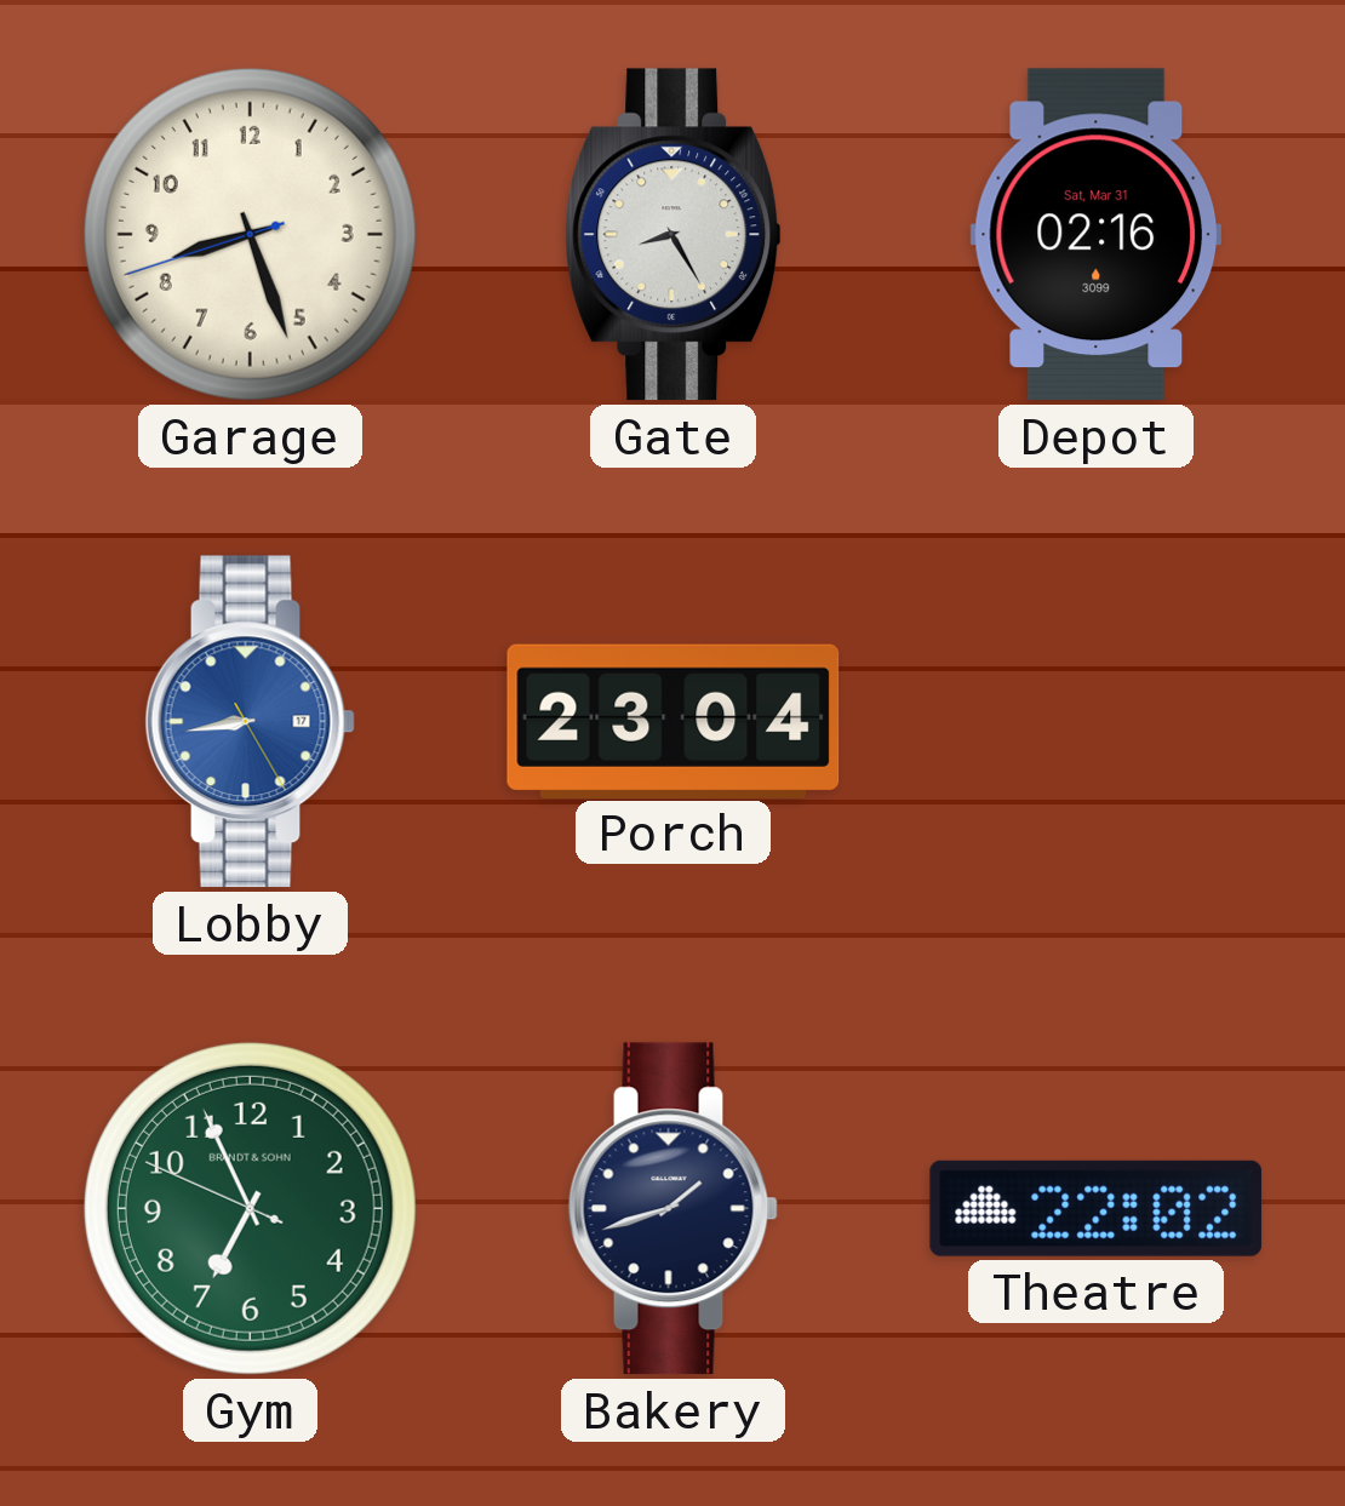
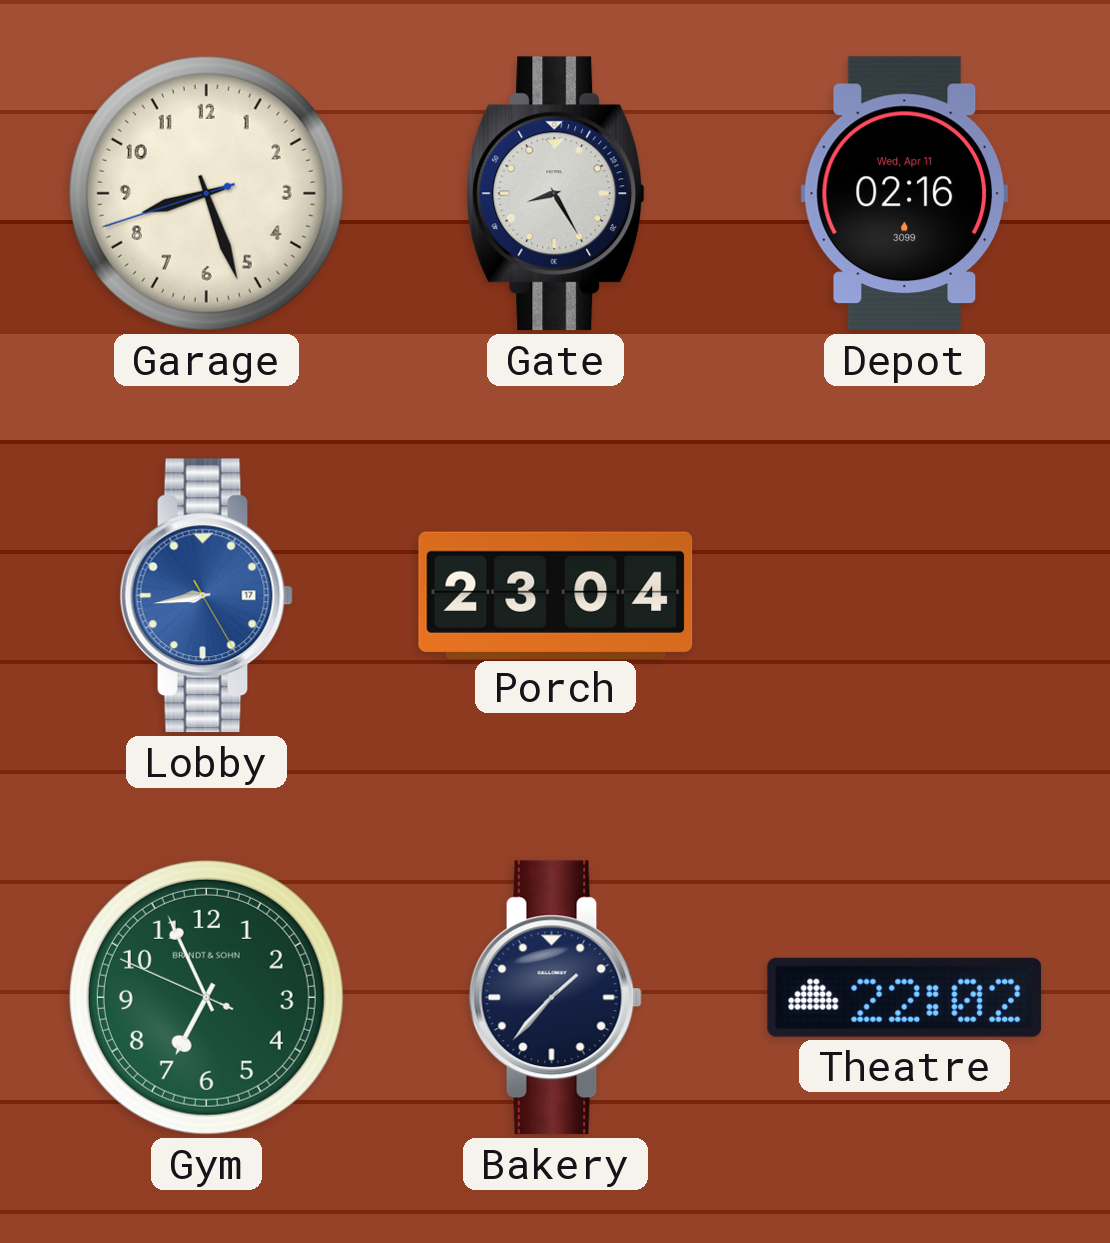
Depot date: Sat, Mar 31 -> Wed, Apr 11 (905, 194)
Bakery: 1:42 -> 1:37 (555, 998)
